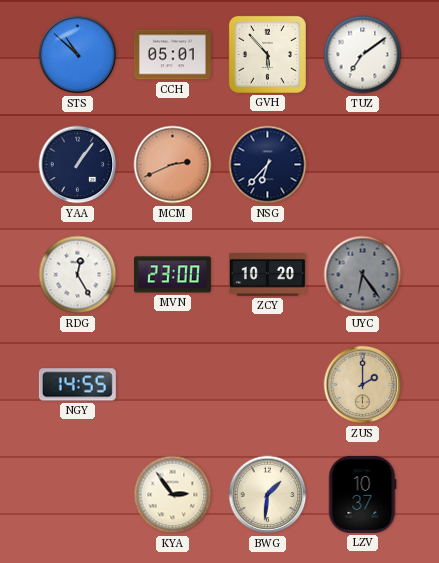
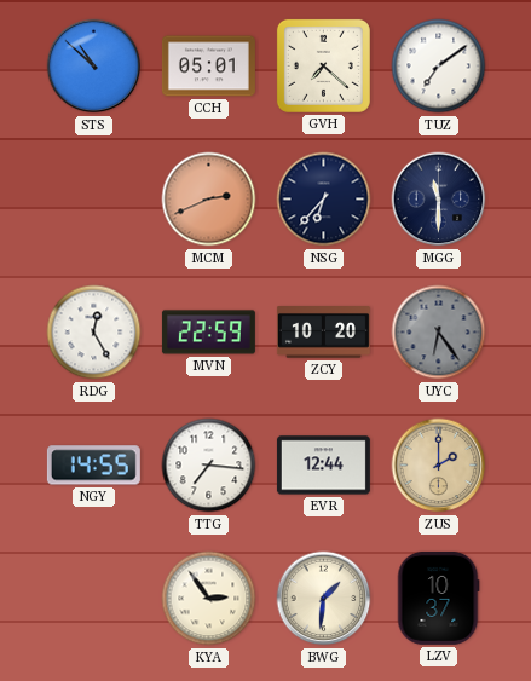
GVH: 5:53 -> 7:22 (323, 65)
YAA: 1:06 -> none (78, 165)
MGG: none -> 11:30 (439, 200)
MVN: 23:00 -> 22:59 (208, 333)
TTG: none -> 7:16 (209, 466)
EVR: none -> 12:44 (323, 466)
